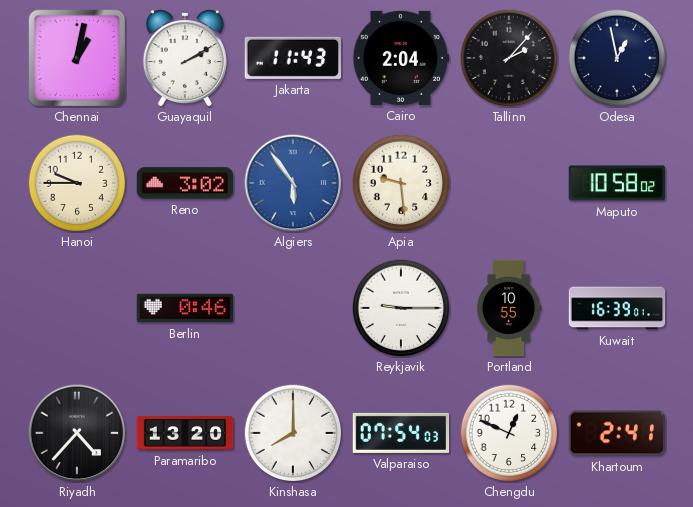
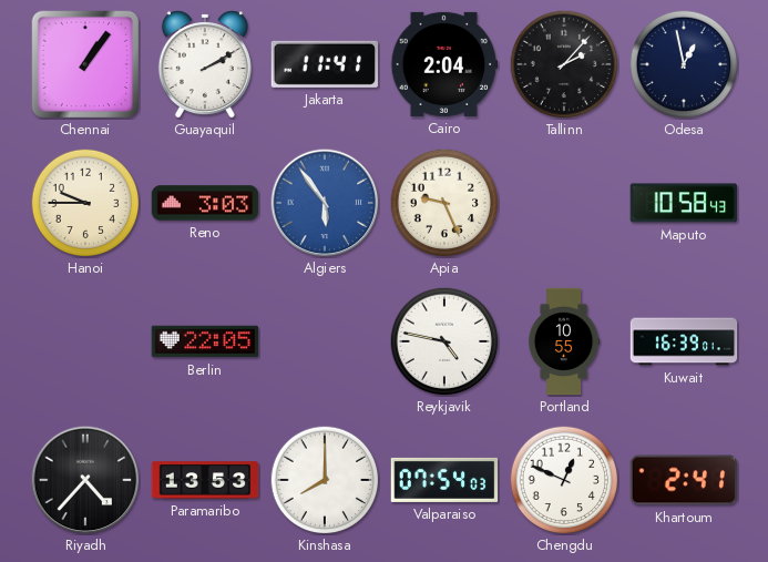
Chennai: 1:02 -> 1:06 (85, 64)
Jakarta: 11:43 -> 11:41 (324, 64)
Reno: 3:02 -> 3:03 (205, 203)
Apia: 9:29 -> 9:26 (444, 203)
Maputo: 10:58:02 -> 10:58:43 (683, 203)
Berlin: 0:46 -> 22:05 (205, 341)
Reykjavik: 9:15 -> 4:47 (444, 341)
Paramaribo: 13:20 -> 13:53 (205, 480)
